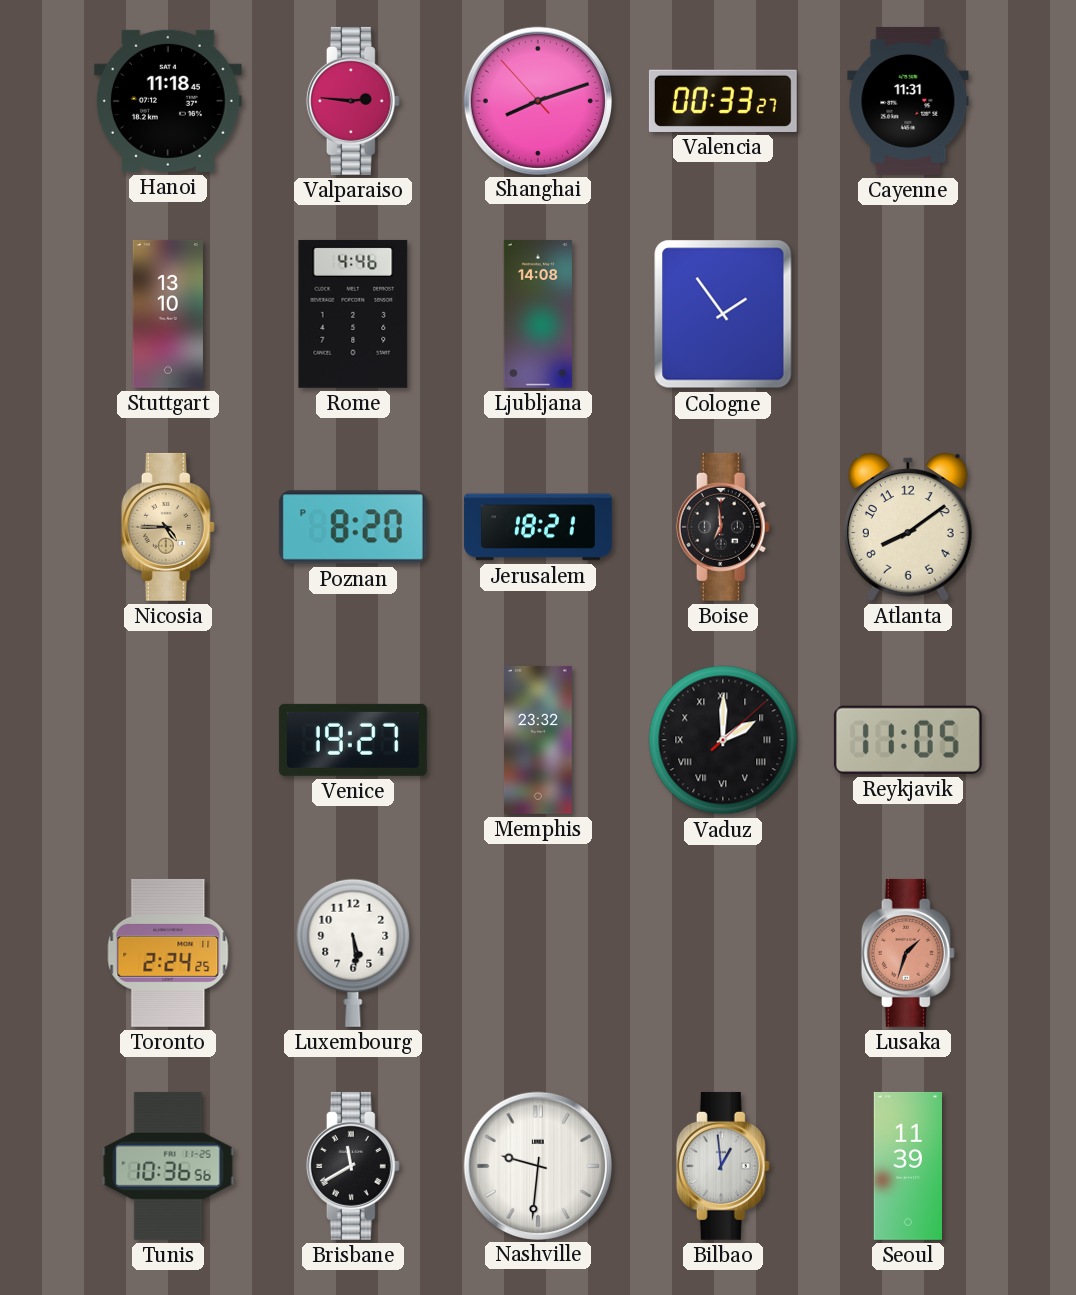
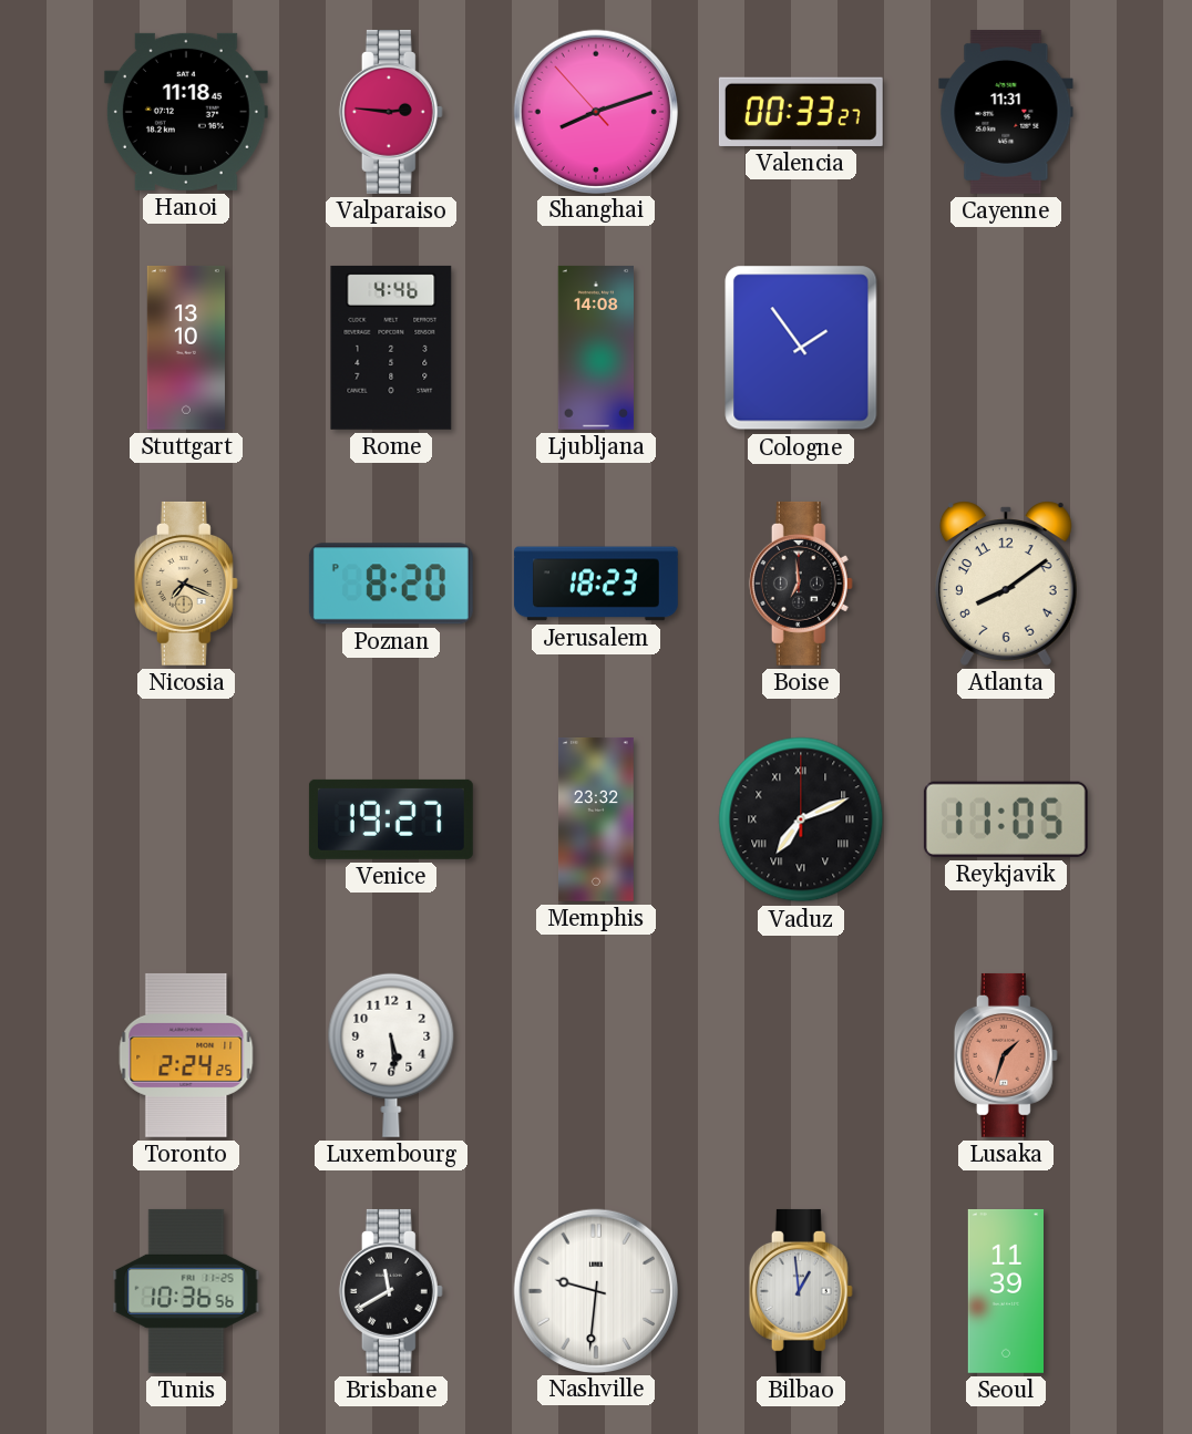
Nicosia: 4:45 -> 7:19 (186, 584)
Jerusalem: 18:21 -> 18:23 (596, 584)
Vaduz: 2:00 -> 7:11 (801, 819)
